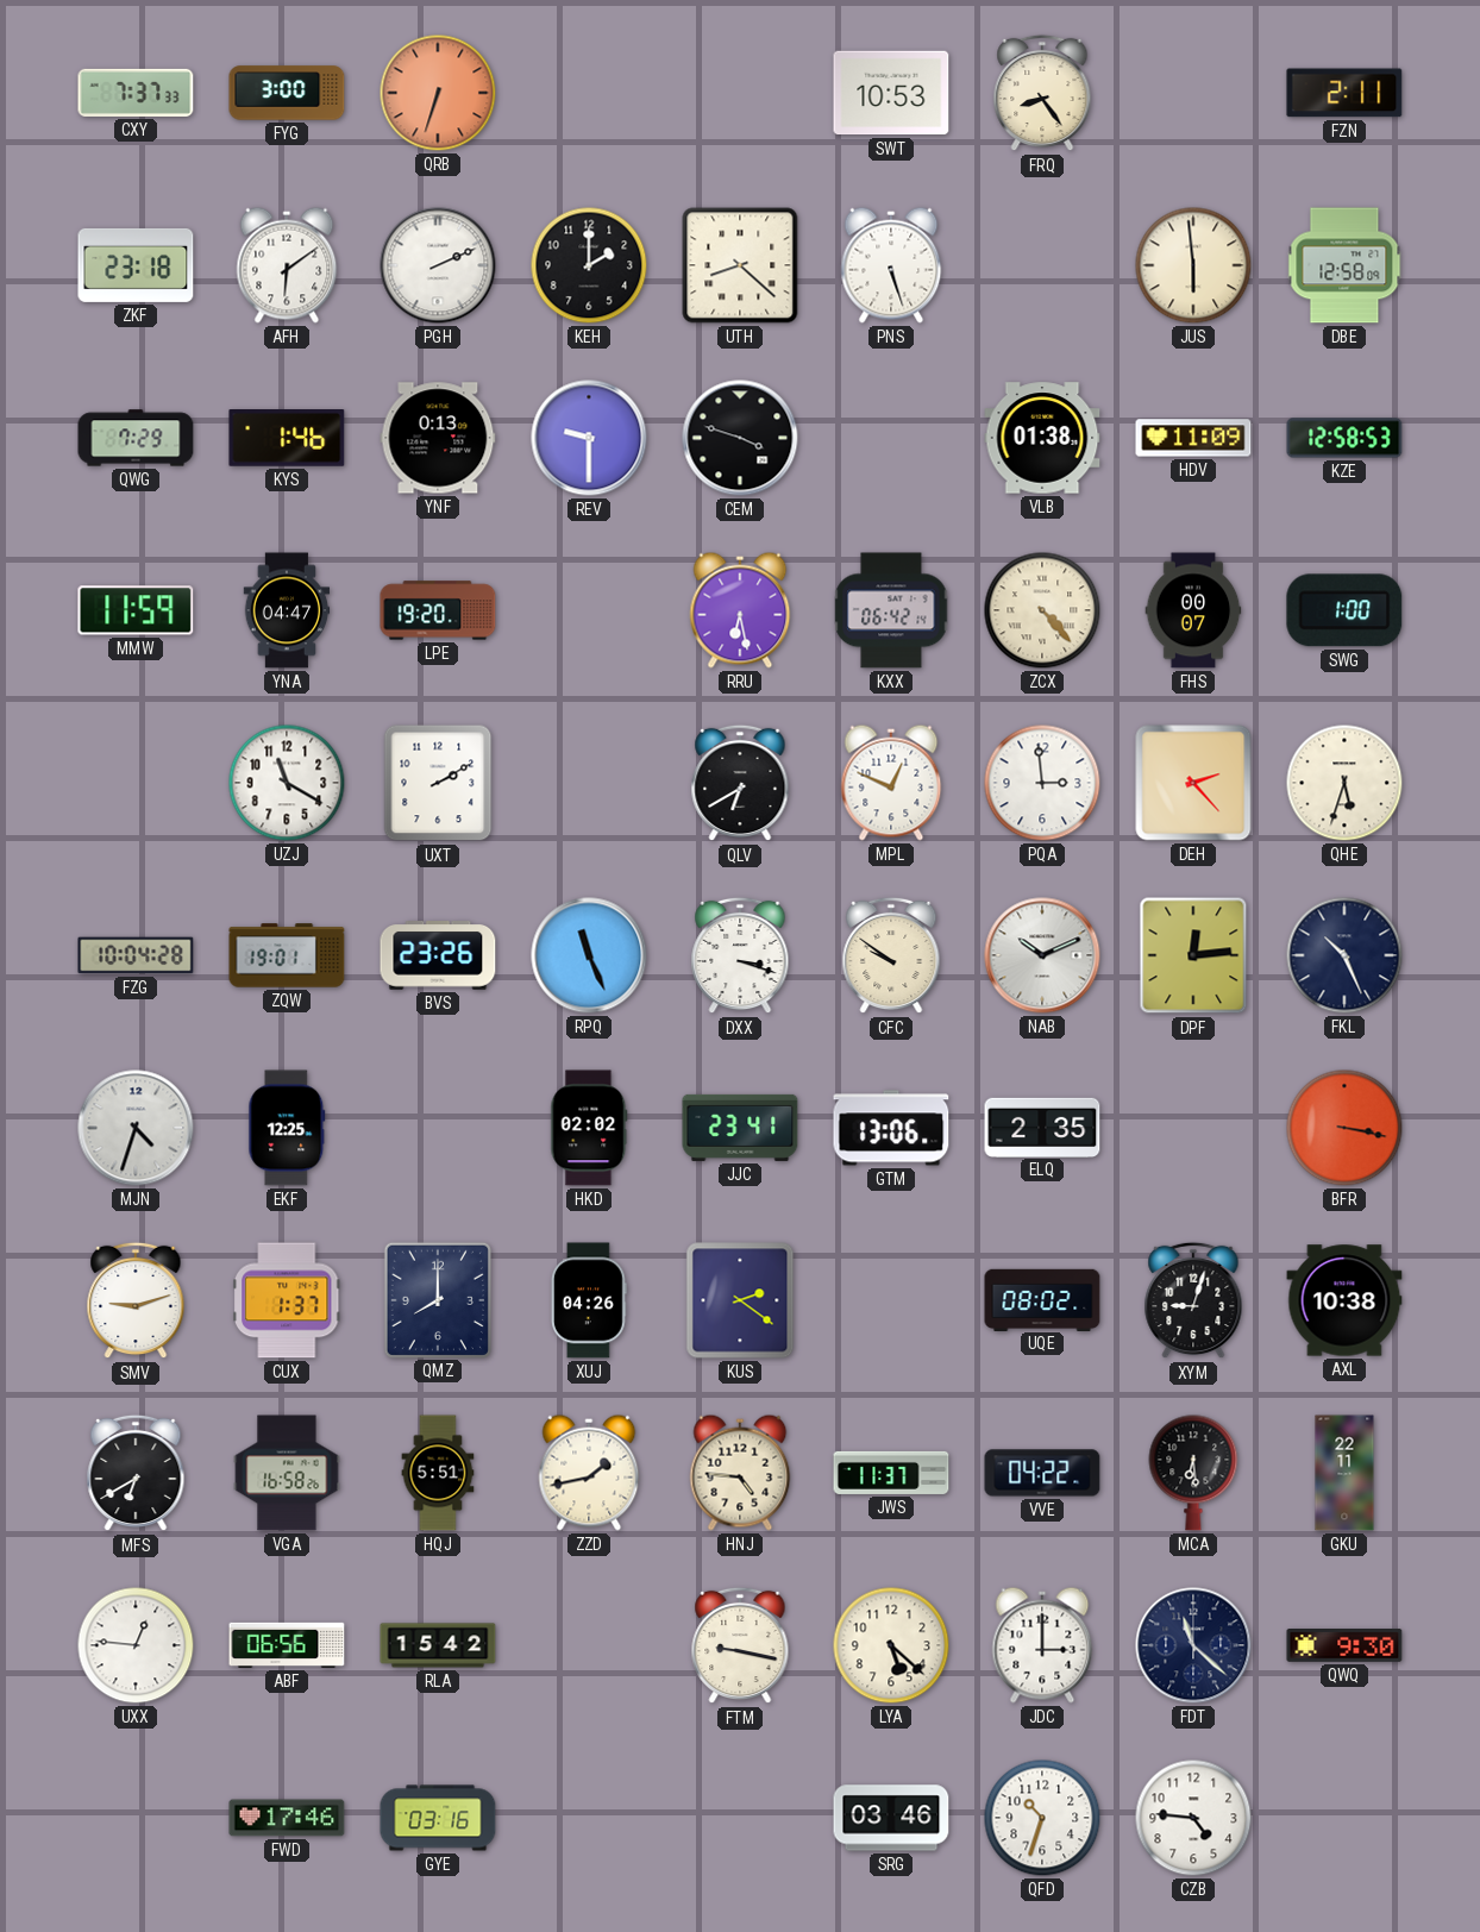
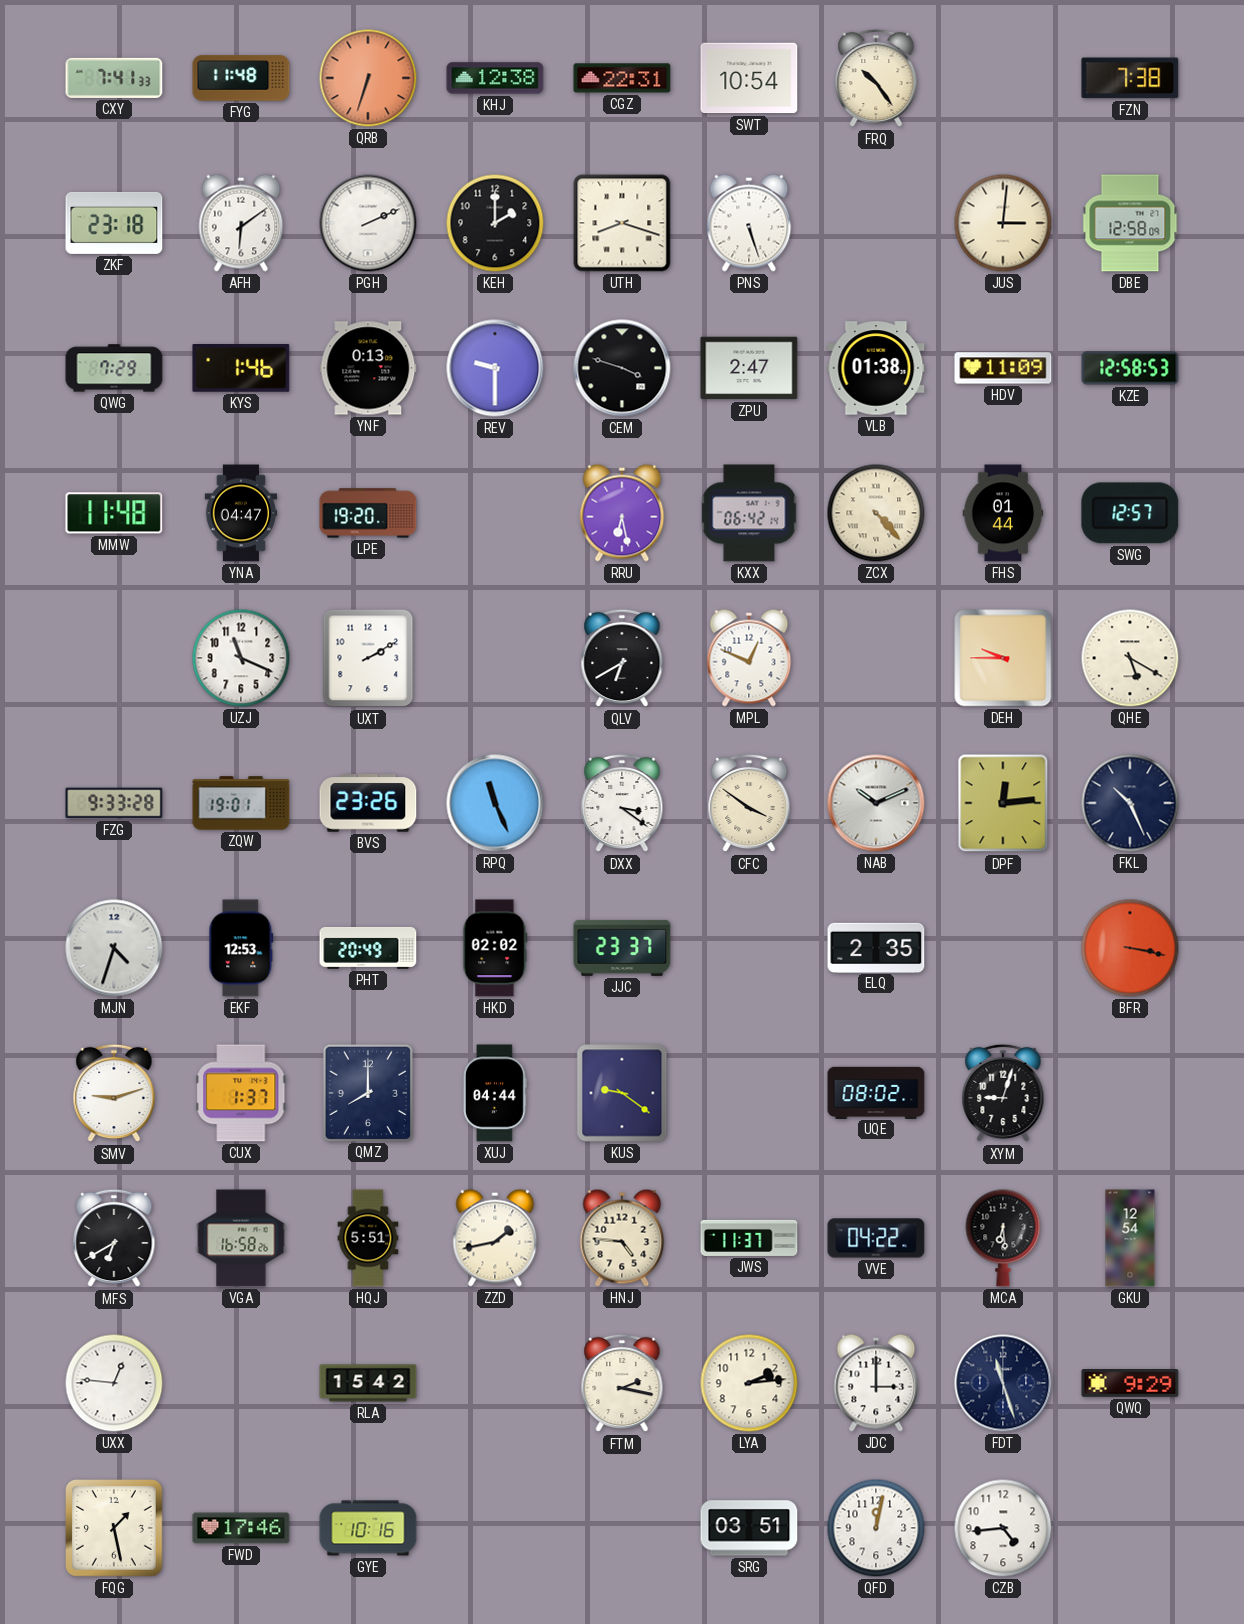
CXY: 7:37 -> 7:41 (114, 78)
FYG: 3:00 -> 11:48 (241, 78)
KHJ: none -> 12:38 (495, 78)
CGZ: none -> 22:31 (622, 78)
SWT: 10:53 -> 10:54 (749, 78)
FRQ: 8:24 -> 10:24 (876, 78)
FZN: 2:11 -> 7:38 (1130, 78)
UTH: 8:22 -> 8:18 (622, 223)
JUS: 5:59 -> 3:01 (1003, 223)
ZPU: none -> 2:47 (749, 368)
MMW: 11:59 -> 11:48 (114, 513)
FHS: 00:07 -> 01:44 (1003, 513)
SWG: 1:00 -> 12:57 (1130, 513)
UZJ: 11:20 -> 11:19 (241, 658)
PQA: 2:59 -> none (1042, 783)
DEH: 2:23 -> 9:45 (1003, 658)
QHE: 5:33 -> 5:20 (1130, 658)
FZG: 10:04 -> 9:33 (114, 803)
DXX: 3:18 -> 3:21 (622, 803)
CFC: 9:51 -> 3:51 (749, 803)
EKF: 12:25 -> 12:53 (241, 948)
PHT: none -> 20:49 (368, 948)
JJC: 23:41 -> 23:37 (622, 948)
GTM: 13:06 -> none (891, 1128)
XUJ: 04:26 -> 04:44 (495, 1093)
KUS: 2:21 -> 9:21 (622, 1093)
AXL: 10:38 -> none (1344, 1300)
GKU: 22:11 -> 12:54 (1130, 1238)
ABF: 06:56 -> none (287, 1645)
FTM: 9:17 -> 2:17 (622, 1383)
LYA: 5:22 -> 2:14 (749, 1383)
FDT: 11:22 -> 11:27 (1003, 1383)
QWQ: 9:30 -> 9:29 (1130, 1384)
FQG: none -> 1:28 (115, 1529)
GYE: 03:16 -> 10:16 (368, 1528)
SRG: 03:46 -> 03:51 (749, 1528)
QFD: 10:33 -> 12:02 (876, 1528)
CZB: 4:46 -> 4:44 (1003, 1528)
